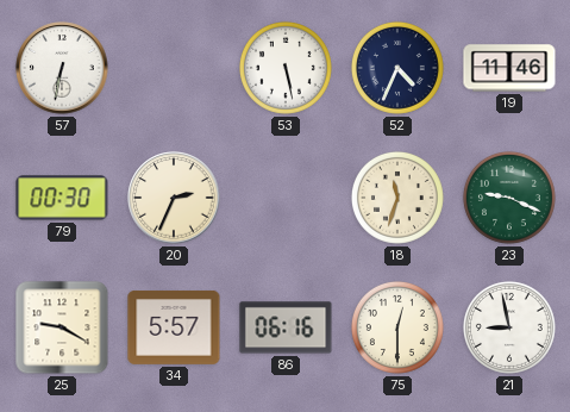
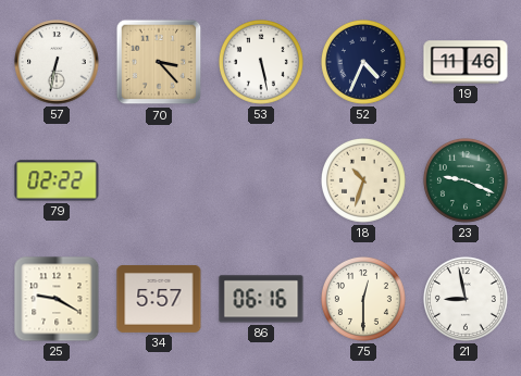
70: none -> 3:23 (159, 62)
79: 00:30 -> 02:22 (57, 180)
20: 2:34 -> none (174, 198)
18: 11:33 -> 10:33 (363, 180)
